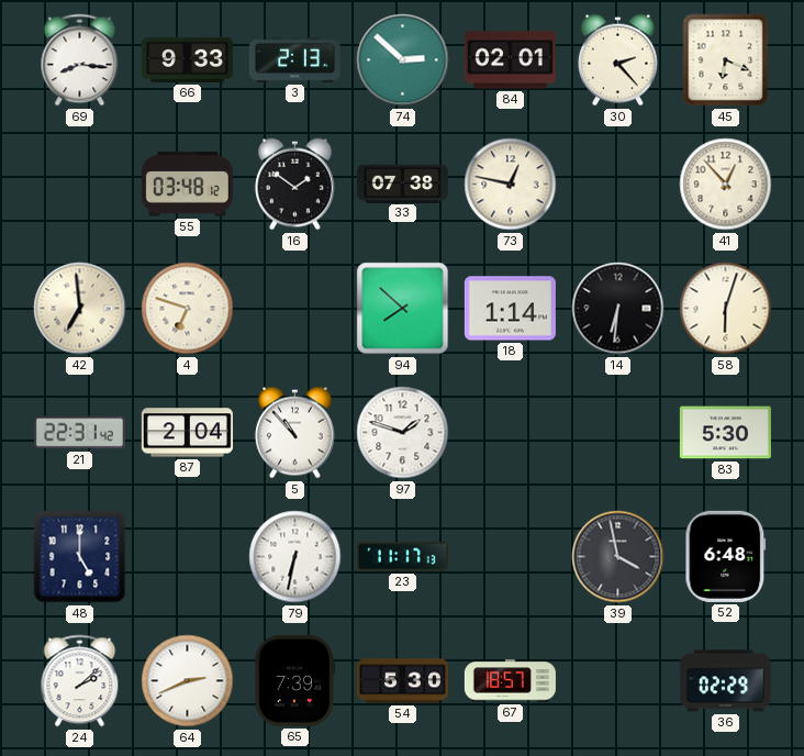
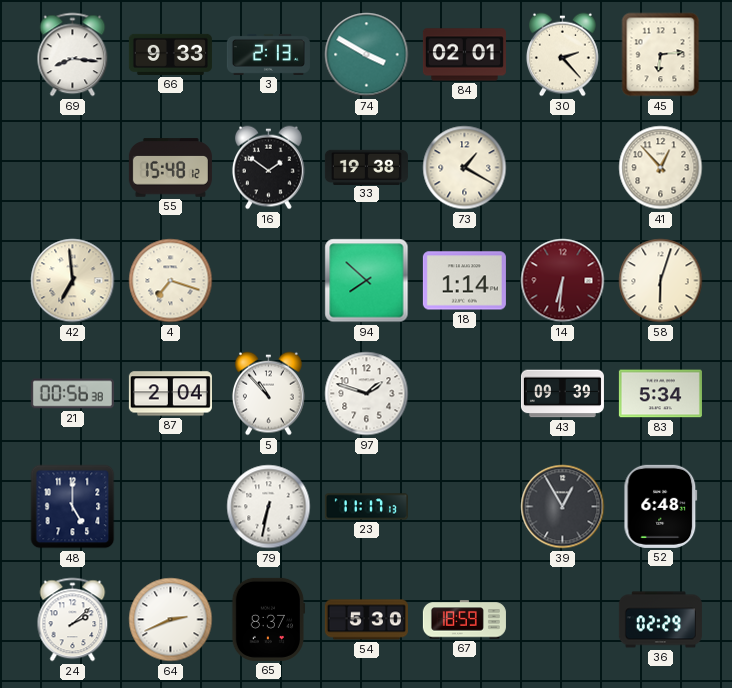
74: 2:52 -> 3:50 (367, 55)
45: 6:19 -> 6:14 (661, 55)
55: 03:48 -> 15:48 (170, 168)
33: 07:38 -> 19:38 (366, 167)
73: 12:47 -> 1:20 (465, 168)
4: 6:48 -> 7:18 (171, 281)
14 dial: black -> burgundy (563, 281)
21: 22:31 -> 00:56 (72, 394)
43: none -> 09:39 (562, 394)
83: 5:30 -> 5:34 (660, 394)
39: 3:58 -> 12:55 (563, 507)
65: 7:39 -> 8:37 (268, 619)
67: 18:57 -> 18:59 (464, 620)
